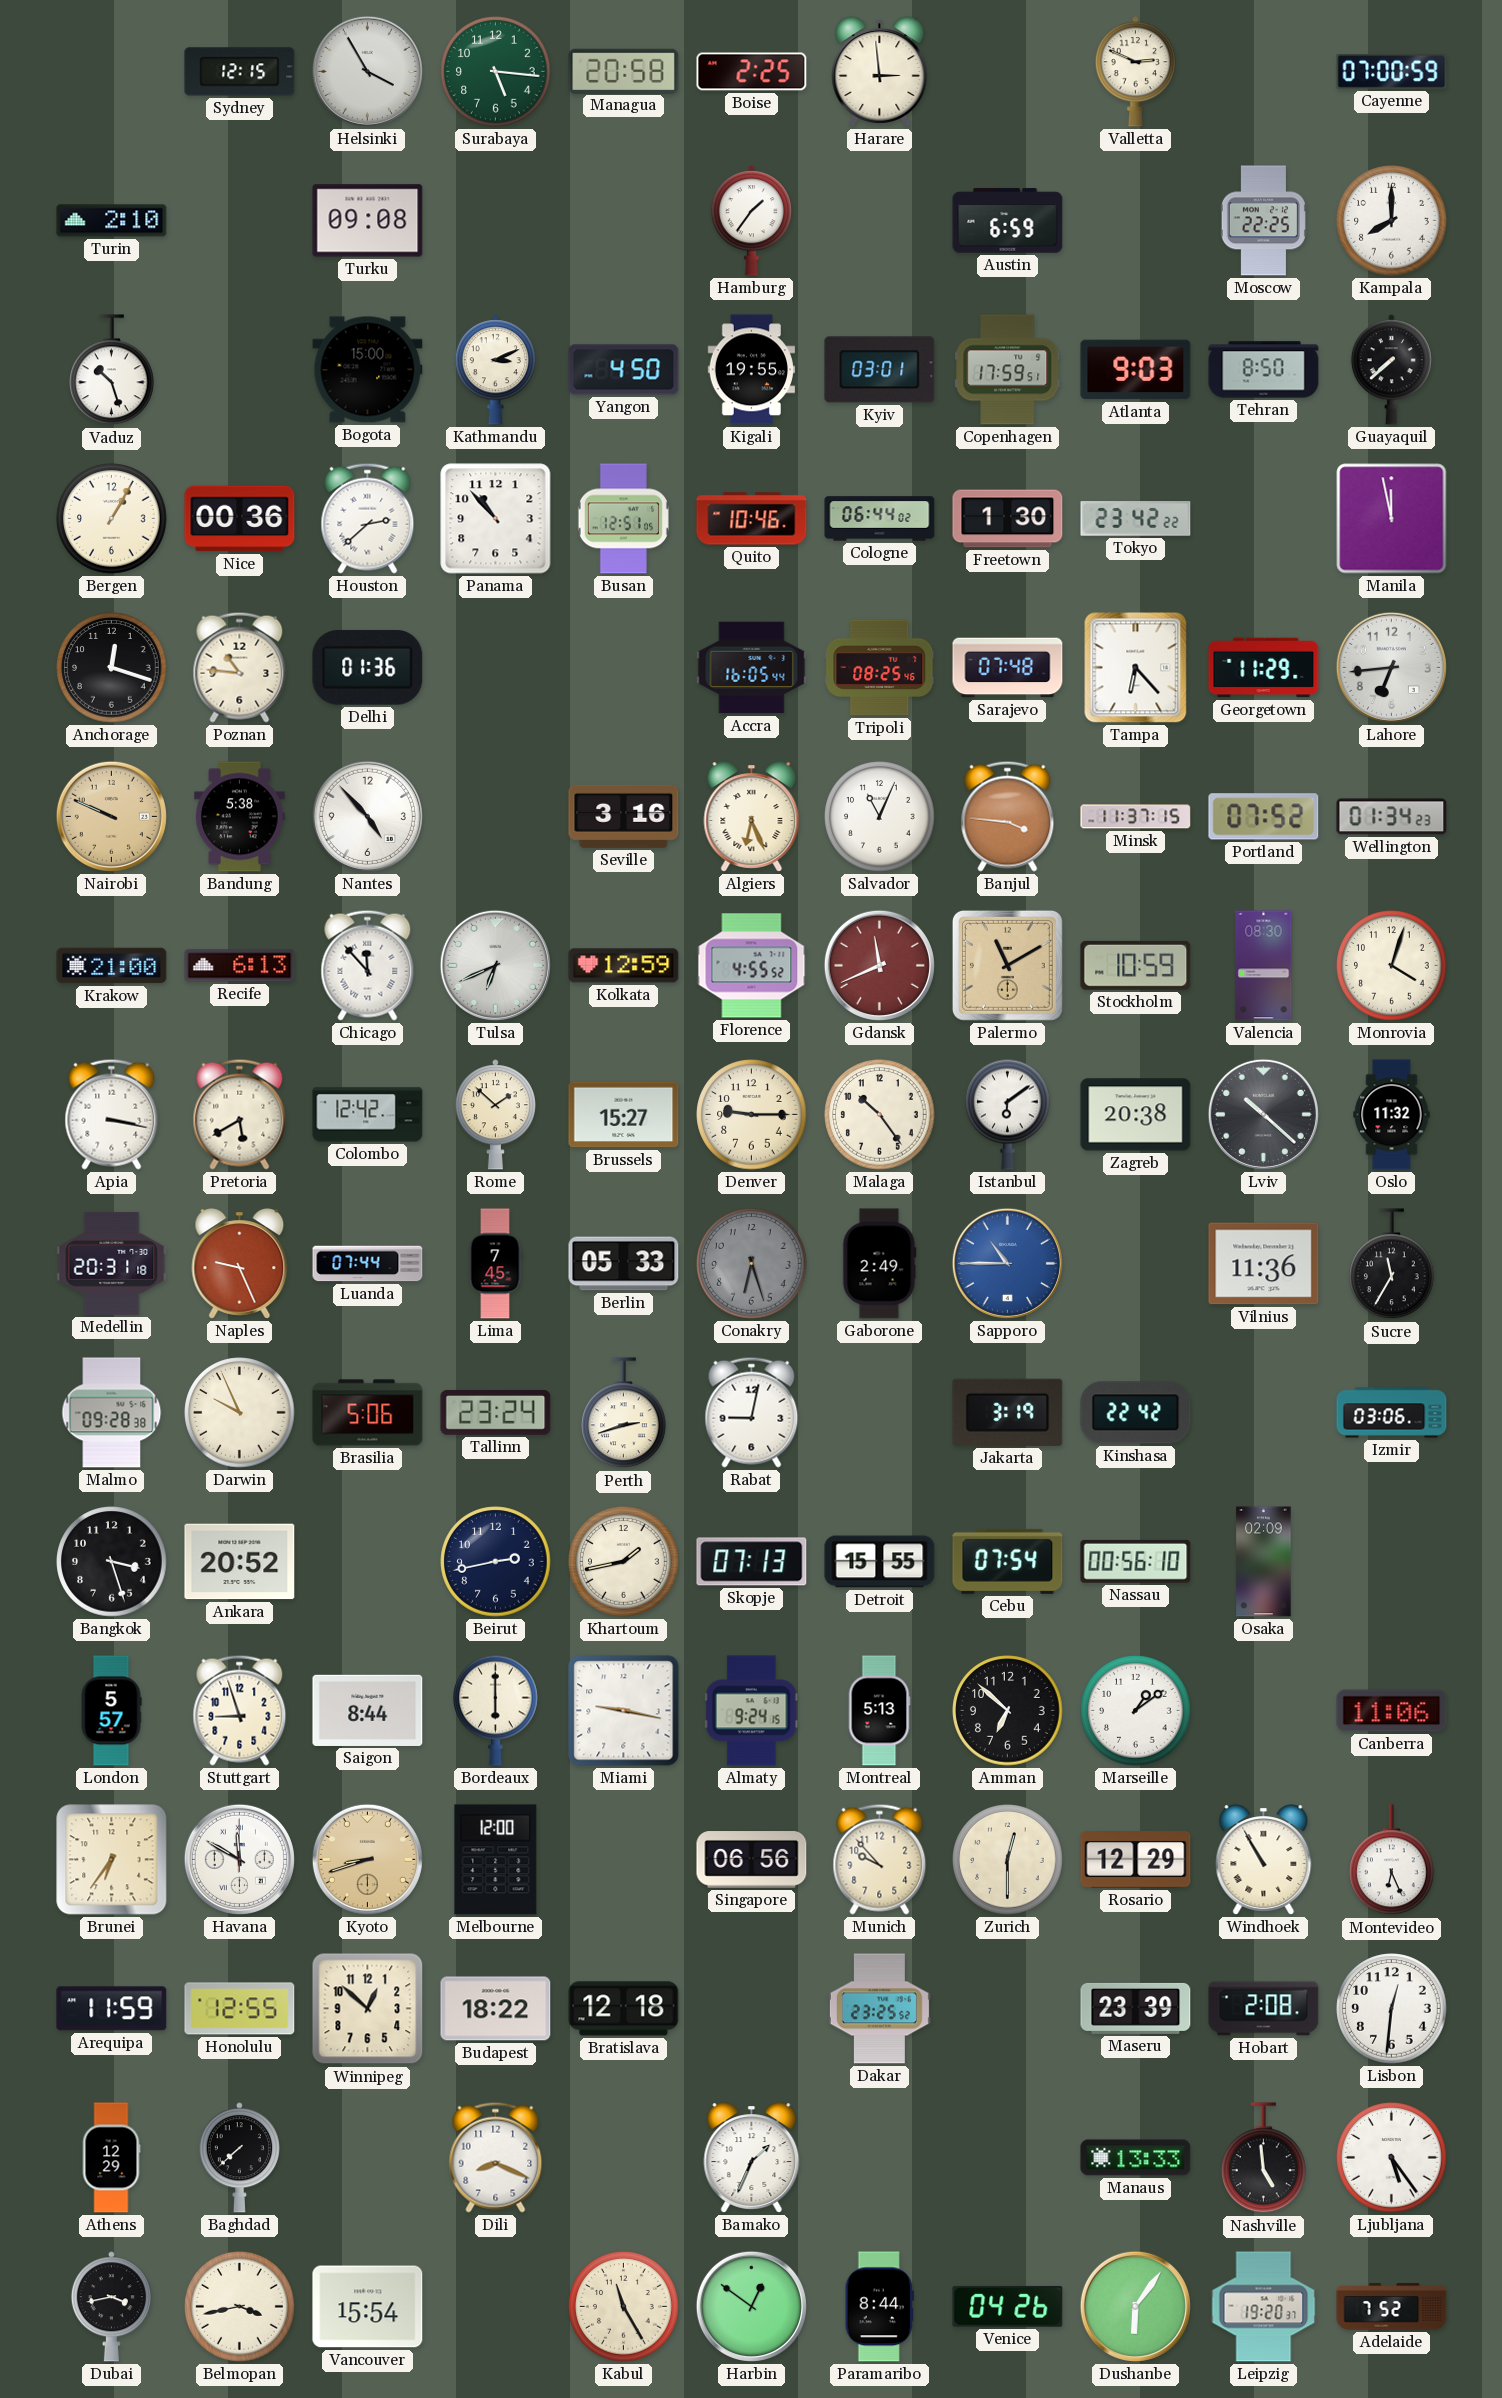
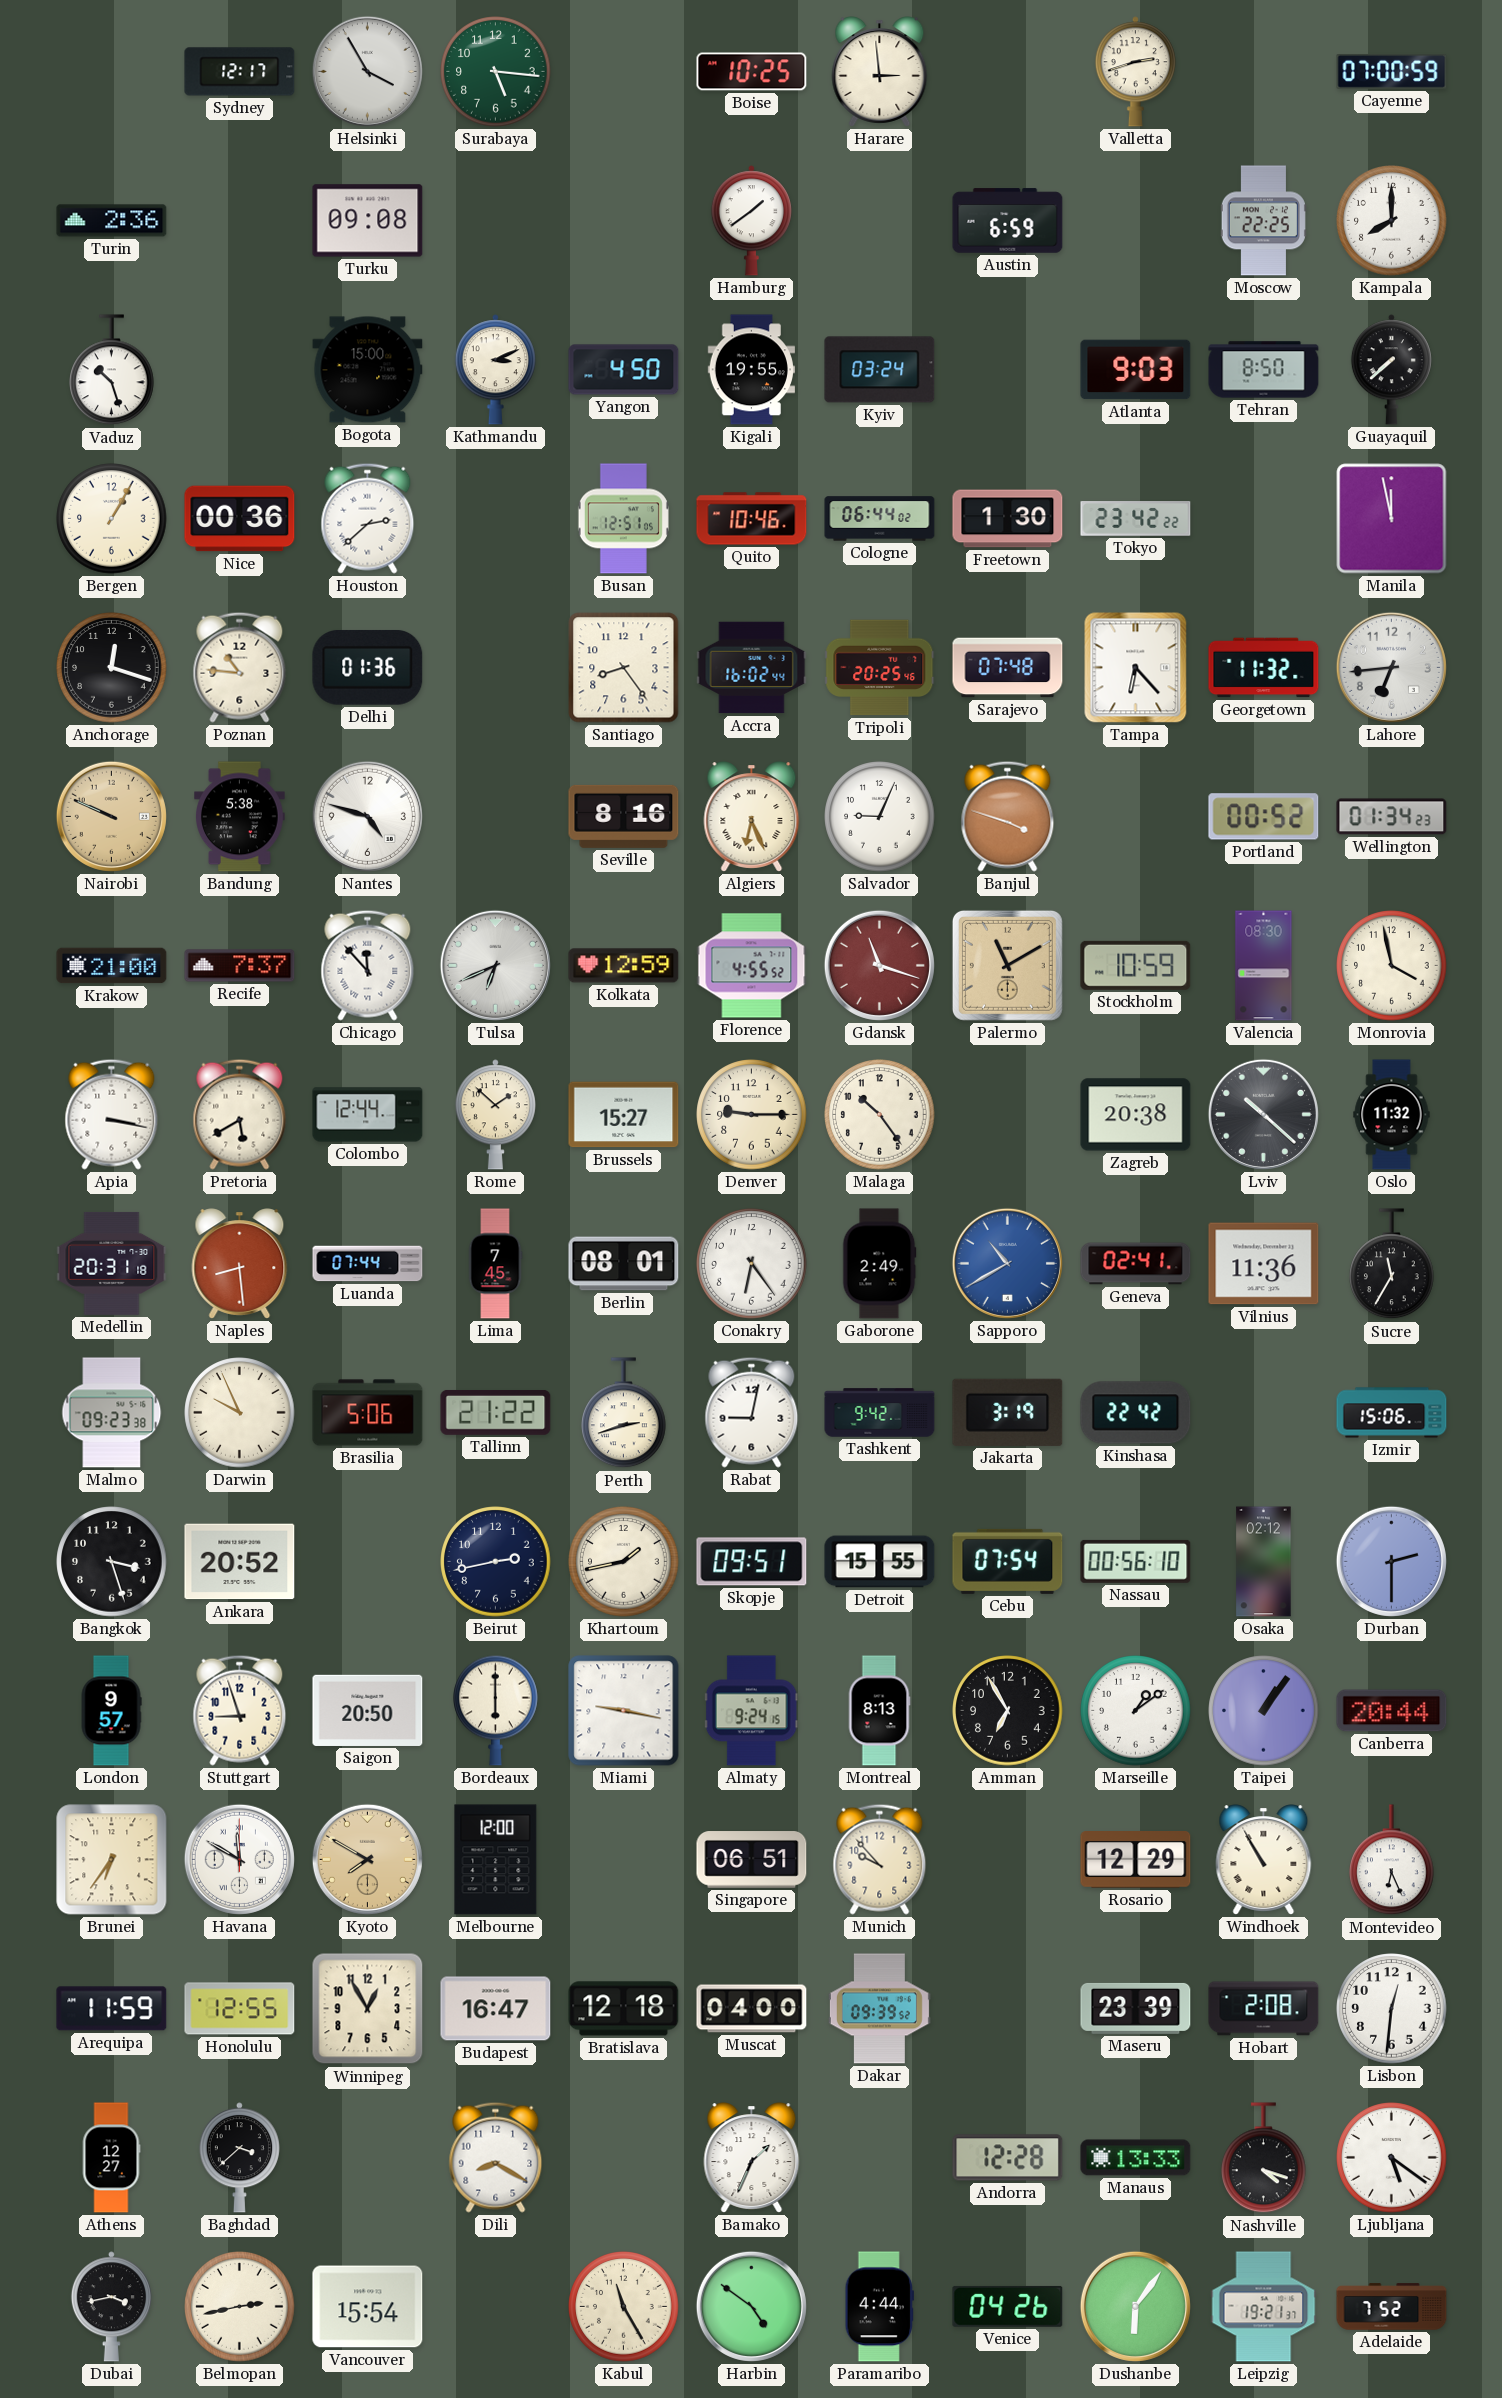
Sydney: 12:15 -> 12:17 (240, 72)
Managua: 20:58 -> none (624, 71)
Boise: 2:25 -> 10:25 (752, 72)
Valletta: 2:49 -> 2:42 (1135, 72)
Turin: 2:10 -> 2:36 (112, 221)
Hamburg: 1:36 -> 1:39 (751, 221)
Kyiv: 03:01 -> 03:24 (880, 370)
Copenhagen: 17:59 -> none (1008, 370)
Panama: 10:53 -> none (496, 519)
Santiago: none -> 8:24 (624, 668)
Accra: 16:05 -> 16:02 (752, 668)
Tripoli: 08:25 -> 20:25 (880, 668)
Georgetown: 11:29 -> 11:32 (1264, 668)
Nantes: 4:53 -> 4:48 (367, 816)
Seville: 3:16 -> 8:16 (624, 816)
Salvador: 11:04 -> 9:04 (880, 817)
Banjul: 3:46 -> 3:48 (1008, 816)
Minsk: 11:37 -> none (1136, 817)
Portland: 07:52 -> 00:52 (1264, 817)
Recife: 6:13 -> 7:37 (240, 966)
Gdansk: 11:41 -> 11:18 (879, 965)
Monrovia: 4:03 -> 3:58 (1392, 966)
Colombo: 12:42 -> 12:44 (368, 1115)
Istanbul: 6:09 -> none (1008, 1114)
Naples: 9:26 -> 8:29 (240, 1264)
Berlin: 05:33 -> 08:01 (624, 1264)
Conakry: 6:27 -> 6:24 (752, 1264)
Conakry dial: grey -> white (752, 1264)
Sapporo: 10:45 -> 10:40 (1007, 1263)
Geneva: none -> 02:41 (1136, 1264)
Malmo: 09:28 -> 09:23 (112, 1413)
Tallinn: 23:24 -> 21:22 (496, 1412)
Tashkent: none -> 9:42 (880, 1413)
Izmir: 03:06 -> 15:06 (1392, 1413)
Skopje: 07:13 -> 09:51 (752, 1562)
Osaka: 02:09 -> 02:12 (1264, 1562)
Durban: none -> 2:30 (1391, 1561)
London: 5:57 -> 9:57 (111, 1711)
Saigon: 8:44 -> 20:50 (368, 1710)
Montreal: 5:13 -> 8:13 (879, 1711)
Amman: 6:52 -> 6:55 (1008, 1711)
Taipei: none -> 1:06 (1264, 1711)
Canberra: 11:06 -> 20:44 (1392, 1711)
Kyoto: 8:42 -> 7:50 (367, 1859)
Singapore: 06:56 -> 06:51 (752, 1860)
Zurich: 12:30 -> none (1008, 1860)
Winnipeg: 12:52 -> 12:55 (368, 2009)
Budapest: 18:22 -> 16:47 (496, 2009)
Muscat: none -> 04:00 (752, 2009)
Dakar: 23:25 -> 09:39 (879, 2009)
Athens: 12:29 -> 12:27 (111, 2158)
Baghdad: 7:38 -> 3:38 (239, 2158)
Dili: 8:19 -> 8:20 (496, 2157)
Andorra: none -> 12:28 (1008, 2158)
Nashville: 4:59 -> 4:18 (1264, 2158)
Ljubljana: 5:24 -> 5:21 (1392, 2158)
Belmopan: 3:43 -> 2:43 (240, 2307)
Harbin: 12:51 -> 4:51 (751, 2306)
Paramaribo: 8:44 -> 4:44 (879, 2307)
Leipzig: 19:20 -> 19:21 (1264, 2307)
